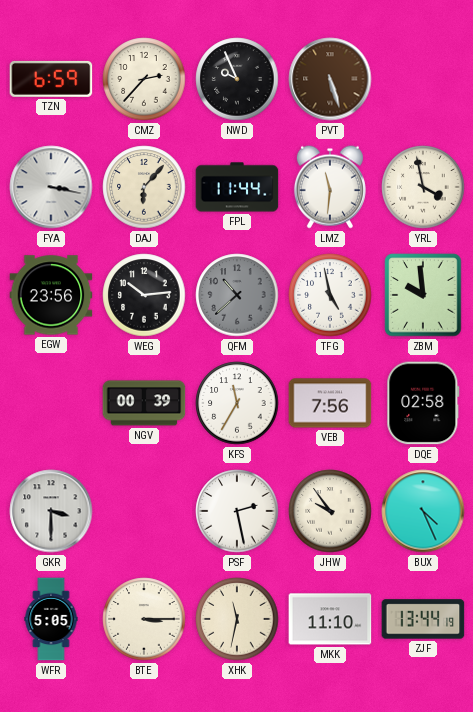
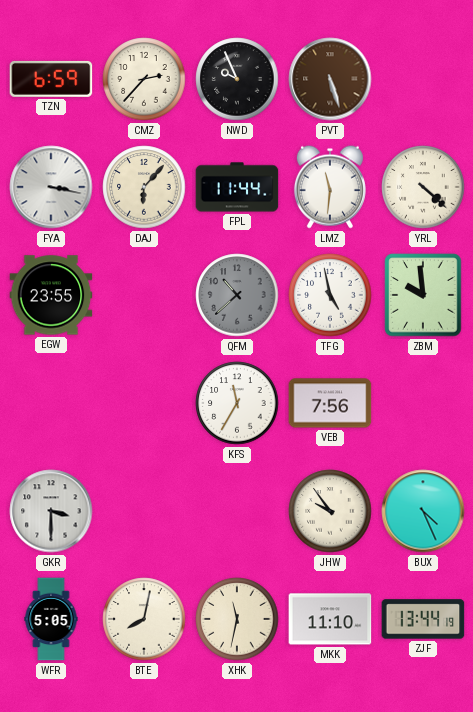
YRL: 3:58 -> 4:22 (423, 187)
EGW: 23:56 -> 23:55 (51, 295)
WEG: 10:14 -> none (144, 295)
NGV: 00:39 -> none (144, 403)
DQE: 02:58 -> none (423, 403)
PSF: 2:28 -> none (237, 511)
BTE: 3:15 -> 8:02 (144, 619)
